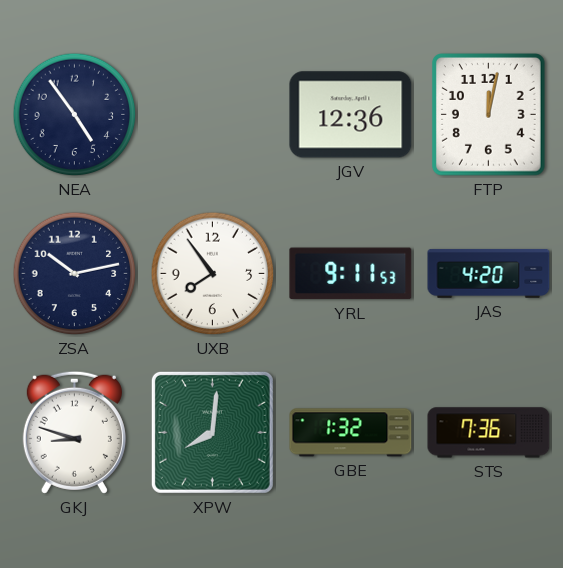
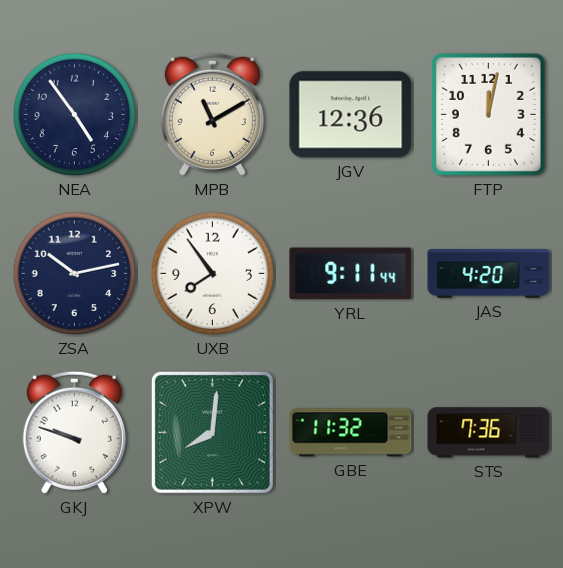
MPB: none -> 11:10 (212, 114)
YRL: 9:11:53 -> 9:11:44 (351, 274)
GKJ: 8:48 -> 9:48 (74, 432)
GBE: 1:32 -> 11:32 (351, 433)
